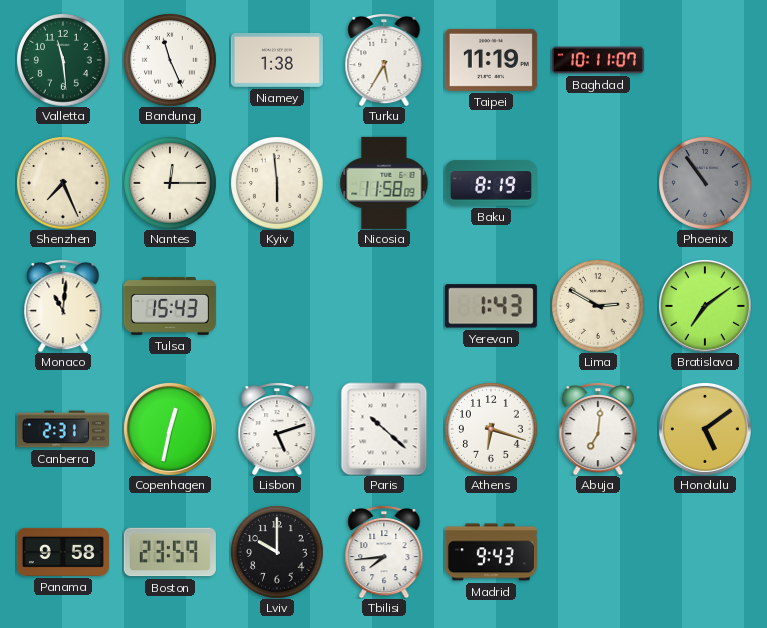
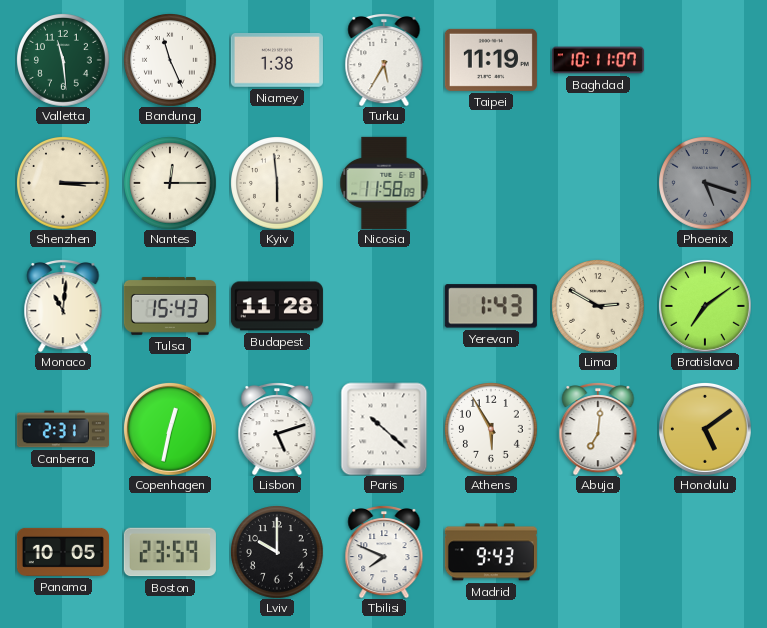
Shenzhen: 7:26 -> 3:15 (63, 183)
Baku: 8:19 -> none (491, 183)
Phoenix: 10:54 -> 5:18 (705, 183)
Budapest: none -> 11:28 (277, 306)
Athens: 6:18 -> 5:55 (491, 429)
Panama: 9:58 -> 10:05 (63, 552)
Tbilisi: 7:44 -> 7:49 (384, 552)
